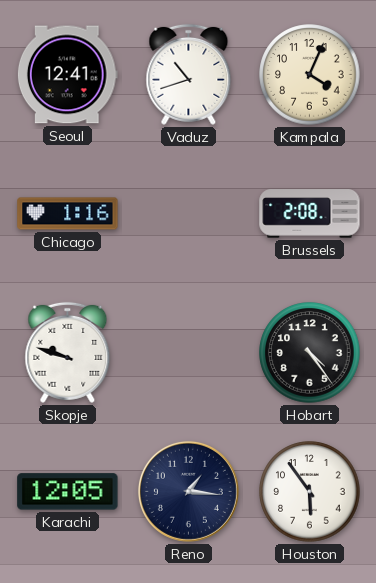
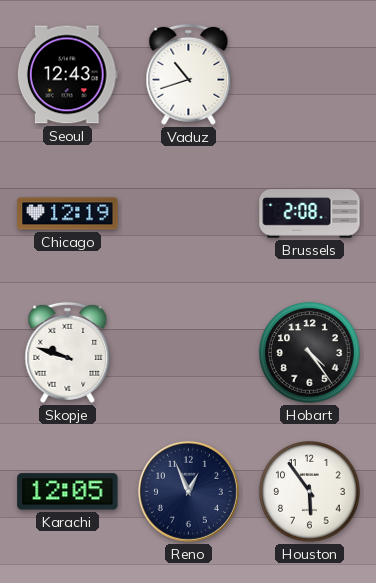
Seoul: 12:41 -> 12:43 (67, 75)
Kampala: 4:04 -> none (310, 75)
Chicago: 1:16 -> 12:19 (68, 214)
Reno: 1:16 -> 12:56 (188, 491)
